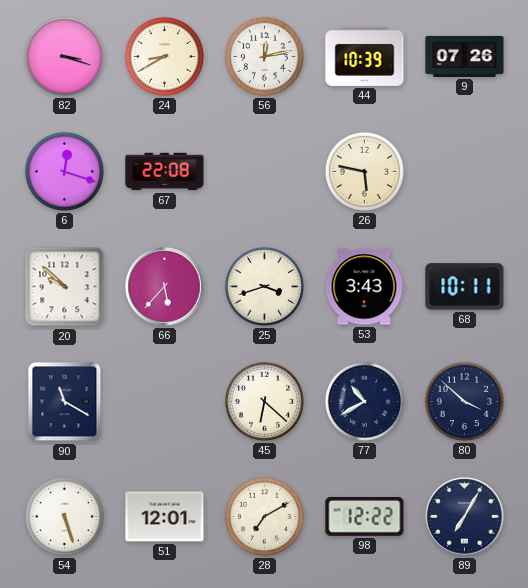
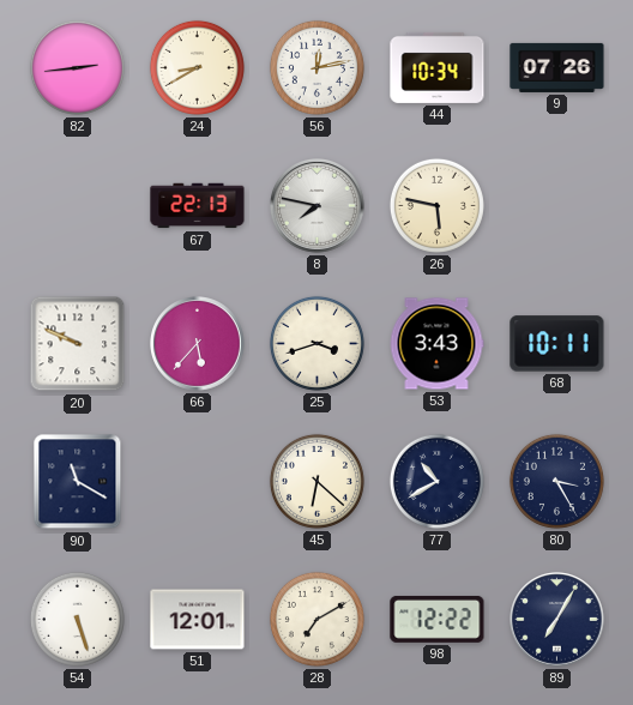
82: 3:18 -> 2:44 (77, 67)
44: 10:39 -> 10:34 (438, 67)
6: 12:18 -> none (64, 171)
67: 22:08 -> 22:13 (198, 206)
8: none -> 7:47 (318, 206)
20: 9:52 -> 9:49 (78, 344)
80: 3:52 -> 3:25 (556, 481)
